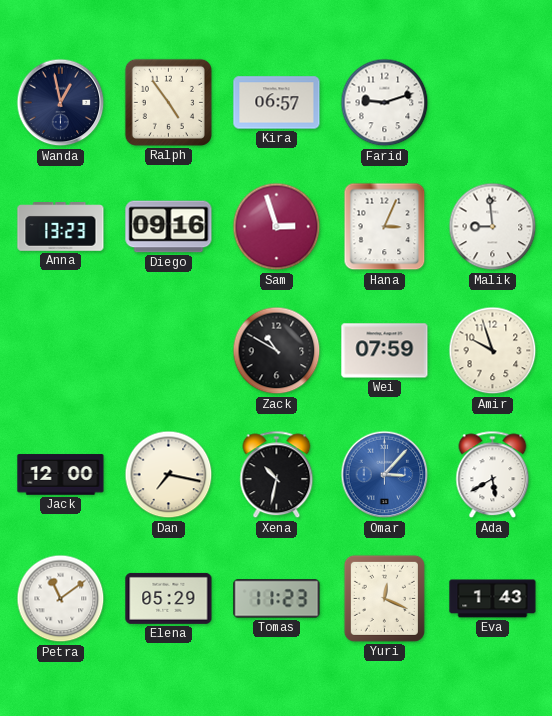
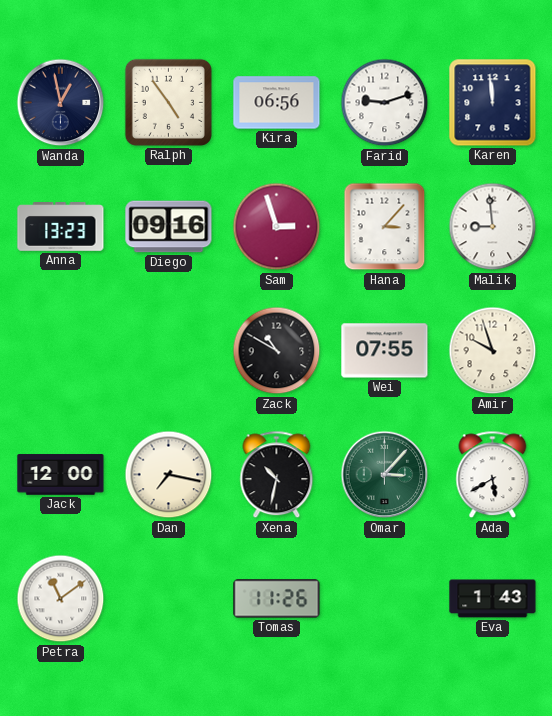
Kira: 06:57 -> 06:56 (277, 103)
Karen: none -> 11:59 (493, 103)
Hana: 3:04 -> 3:07 (385, 227)
Wei: 07:59 -> 07:55 (385, 351)
Omar dial: blue -> green (385, 475)
Elena: 05:29 -> none (169, 598)
Tomas: 11:23 -> 11:26 (277, 599)
Yuri: 12:19 -> none (384, 598)
